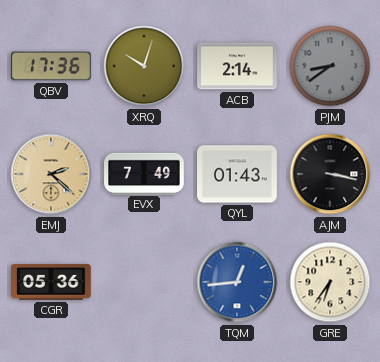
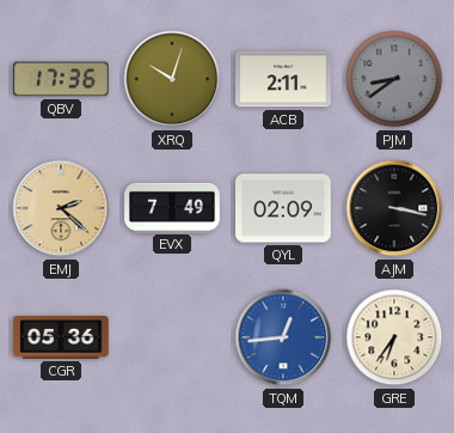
ACB: 2:14 -> 2:11 (284, 79)
QYL: 01:43 -> 02:09 (284, 208)
